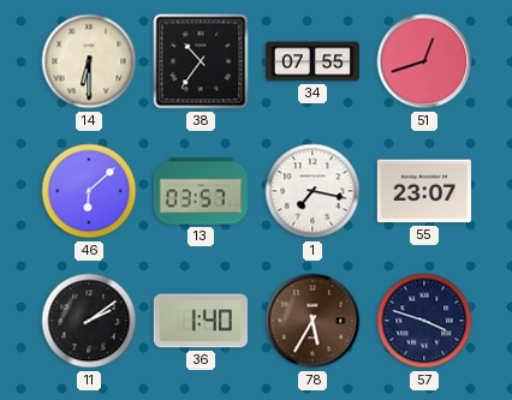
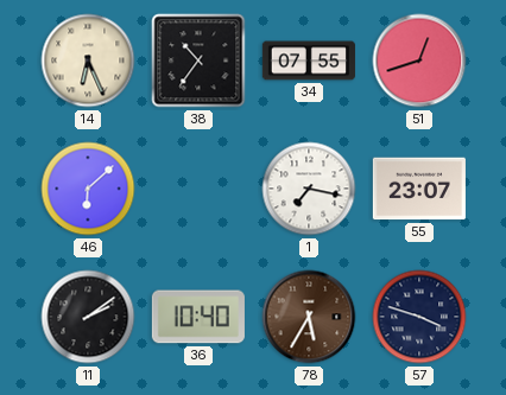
14: 6:30 -> 6:26 (88, 60)
13: 03:57 -> none (201, 191)
36: 1:40 -> 10:40 (198, 317)
